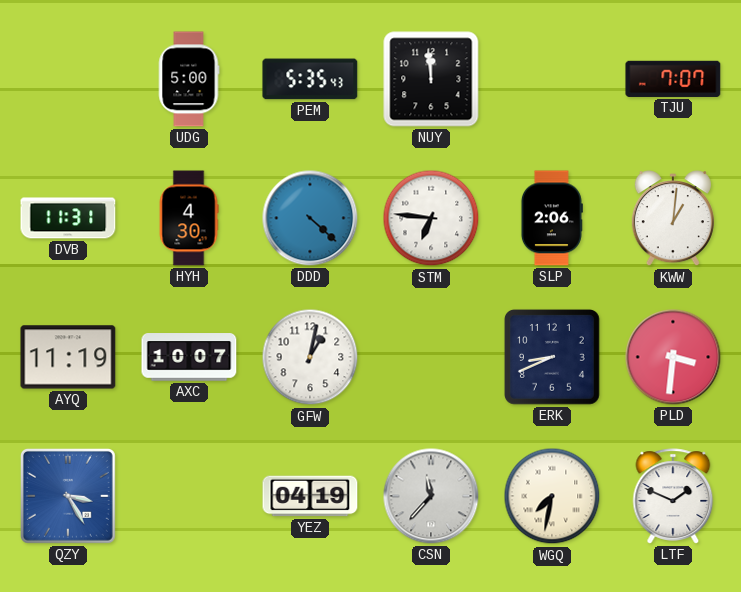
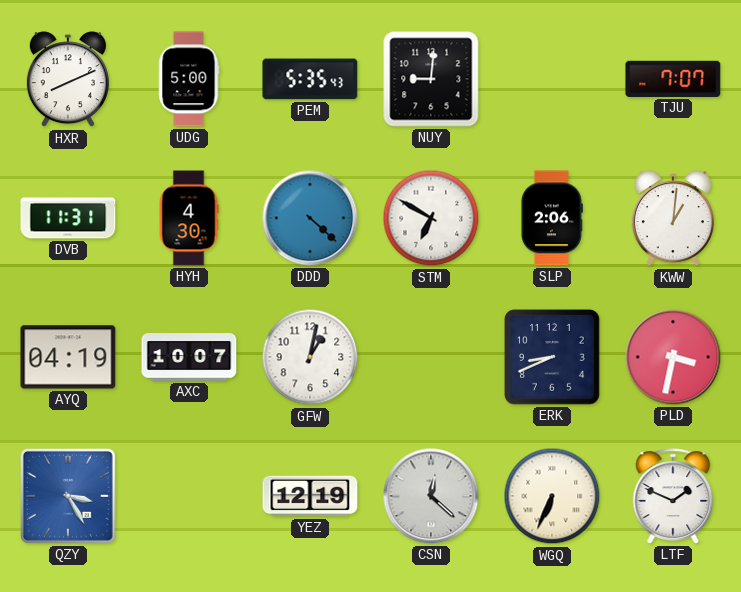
HXR: none -> 8:11 (68, 80)
NUY: 11:59 -> 9:01 (431, 79)
STM: 6:46 -> 6:50 (431, 218)
AYQ: 11:19 -> 04:19 (68, 357)
PLD: 3:31 -> 3:32 (673, 357)
YEZ: 04:19 -> 12:19 (310, 496)
CSN: 11:37 -> 12:22 (431, 496)
WGQ: 7:32 -> 6:34 (552, 496)
